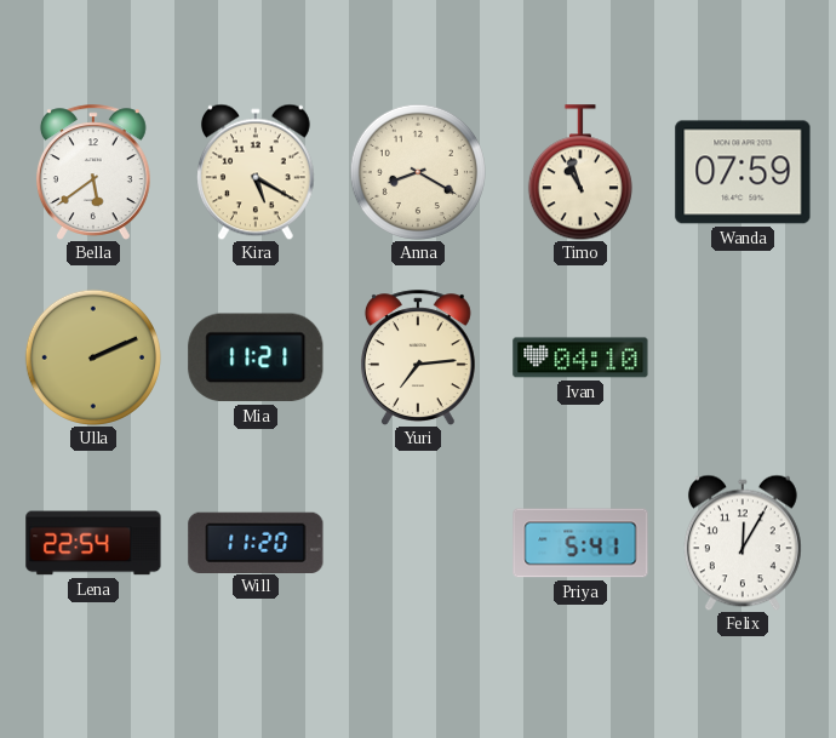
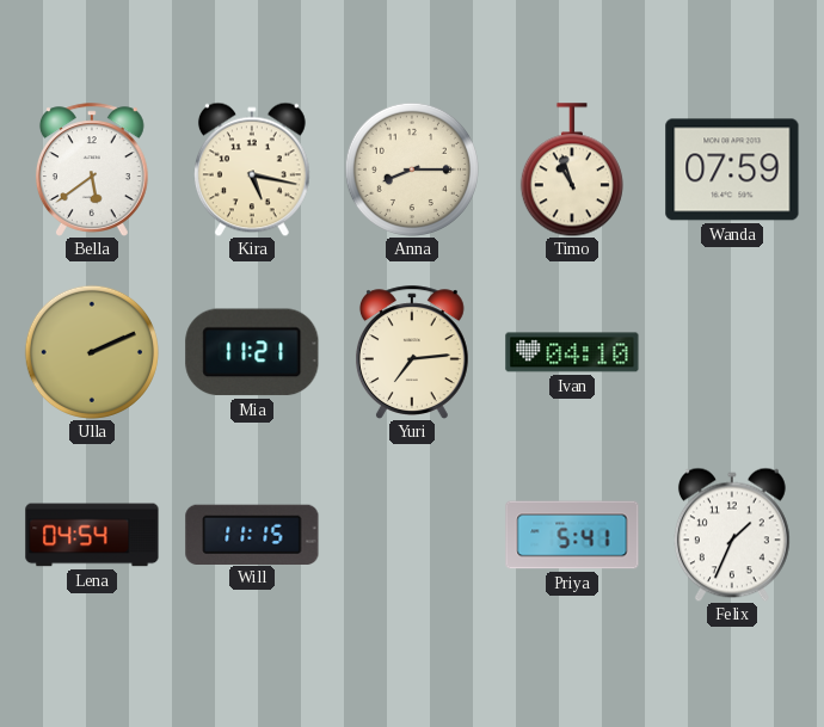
Kira: 5:20 -> 5:17 (252, 170)
Anna: 8:20 -> 8:15 (412, 170)
Lena: 22:54 -> 04:54 (92, 535)
Will: 11:20 -> 11:15 (252, 534)
Felix: 12:05 -> 1:34 (732, 535)
